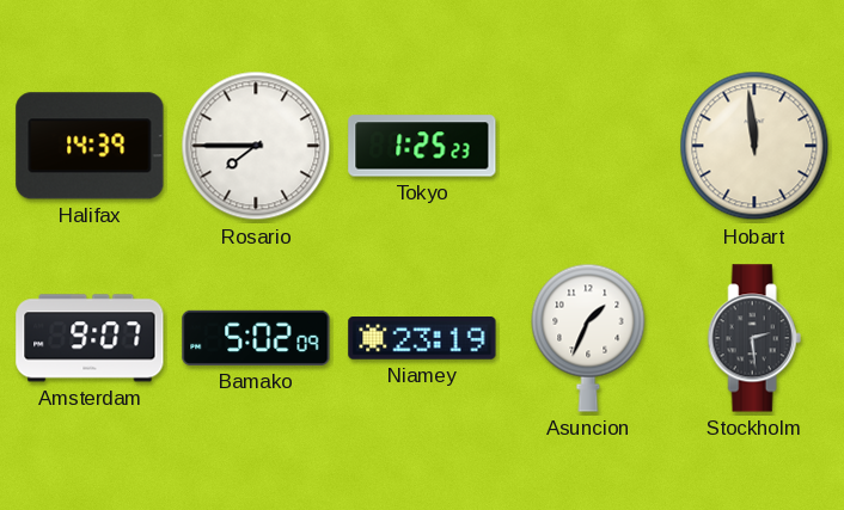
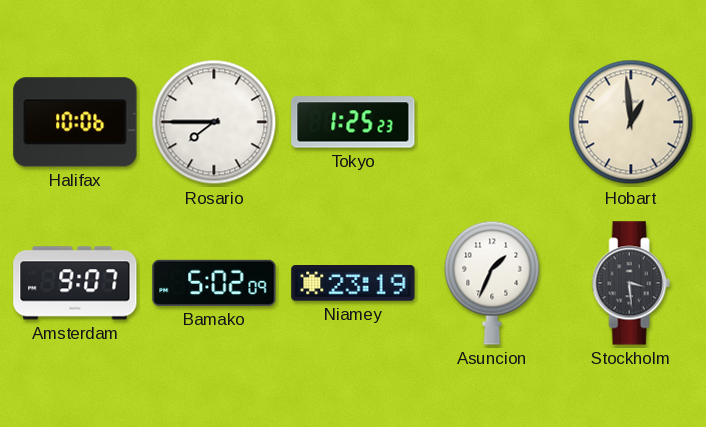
Halifax: 14:39 -> 10:06 (75, 122)
Hobart: 11:59 -> 12:59 (631, 122)
Stockholm: 2:29 -> 3:29 (631, 283)
